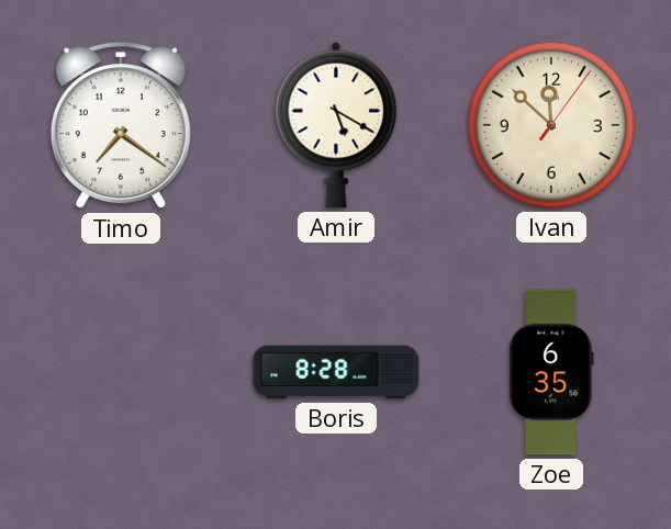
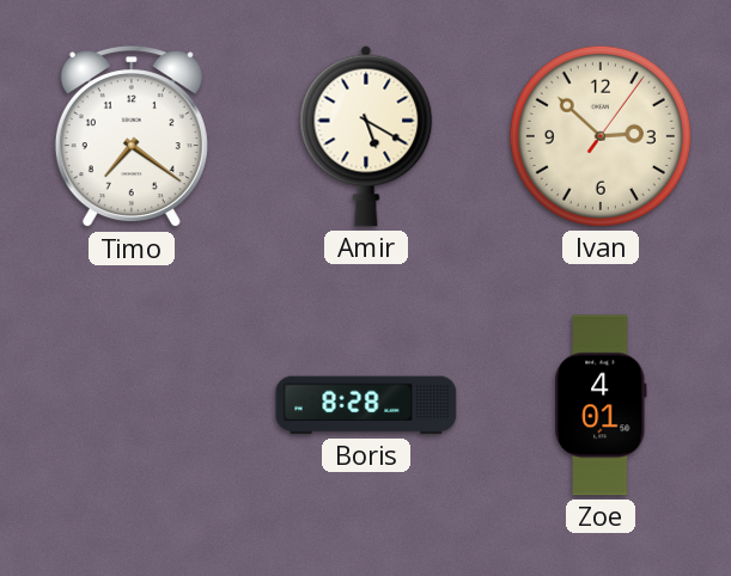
Ivan: 11:52 -> 2:52 (601, 136)
Zoe: 6:35 -> 4:01 (601, 405)
